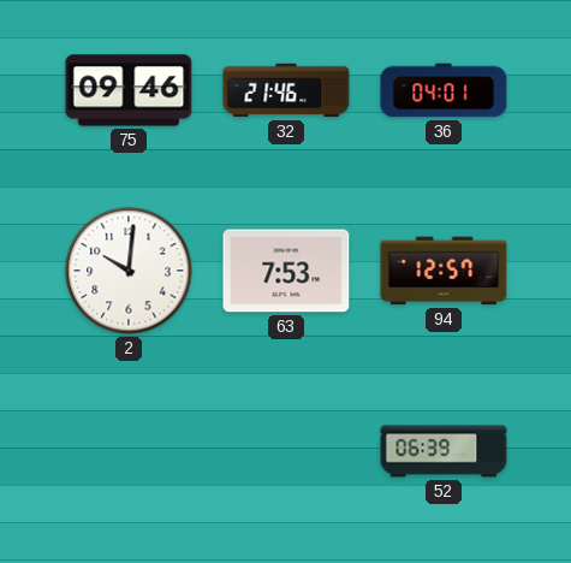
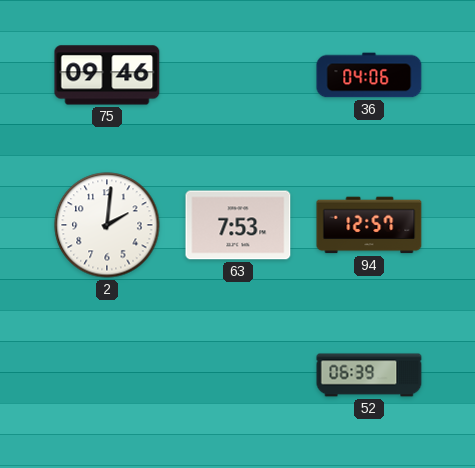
32: 21:46 -> none (286, 90)
36: 04:01 -> 04:06 (369, 75)
2: 10:01 -> 2:01 (107, 225)
